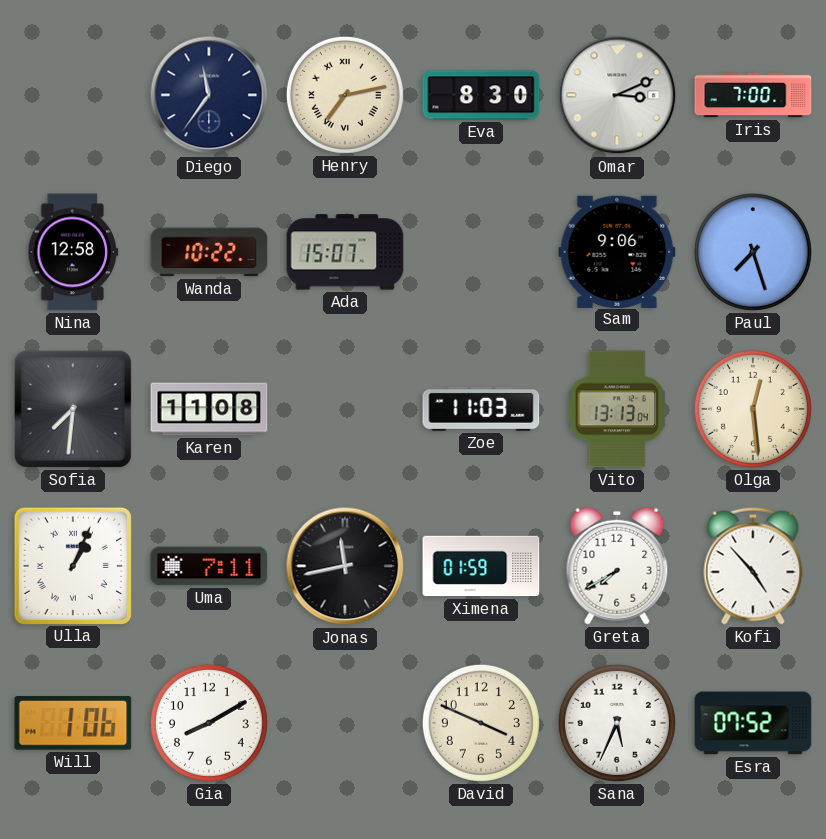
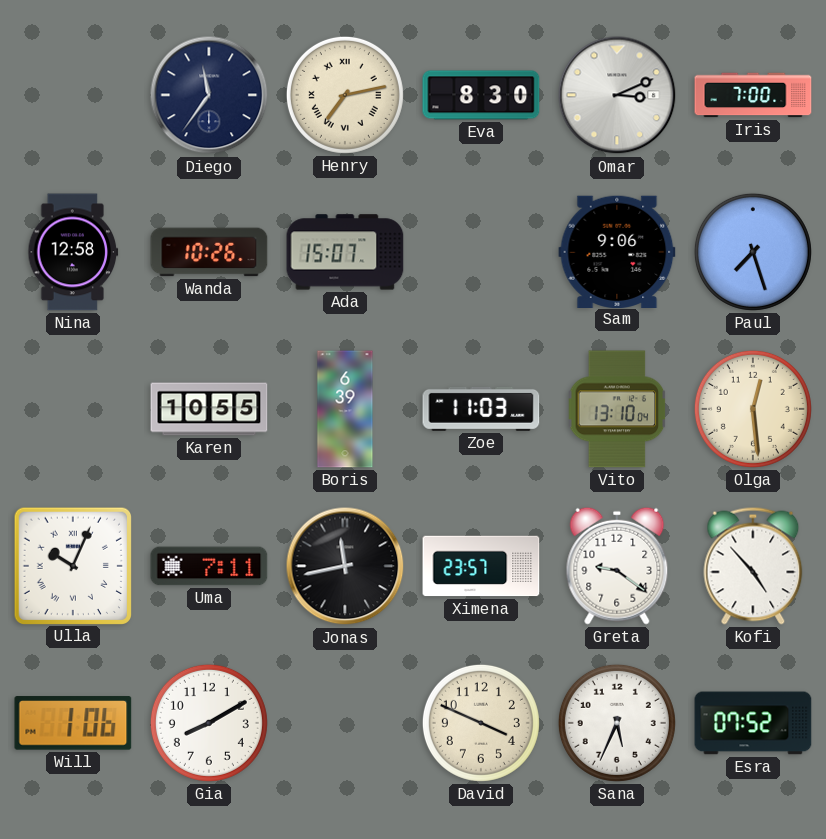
Wanda: 10:22 -> 10:26 (209, 252)
Sofia: 7:31 -> none (73, 409)
Karen: 11:08 -> 10:55 (209, 409)
Boris: none -> 6:39 (345, 409)
Vito: 13:13 -> 13:10 (617, 409)
Ulla: 1:04 -> 10:04 (72, 565)
Ximena: 01:59 -> 23:57 (481, 566)
Greta: 7:40 -> 9:21 (617, 566)
